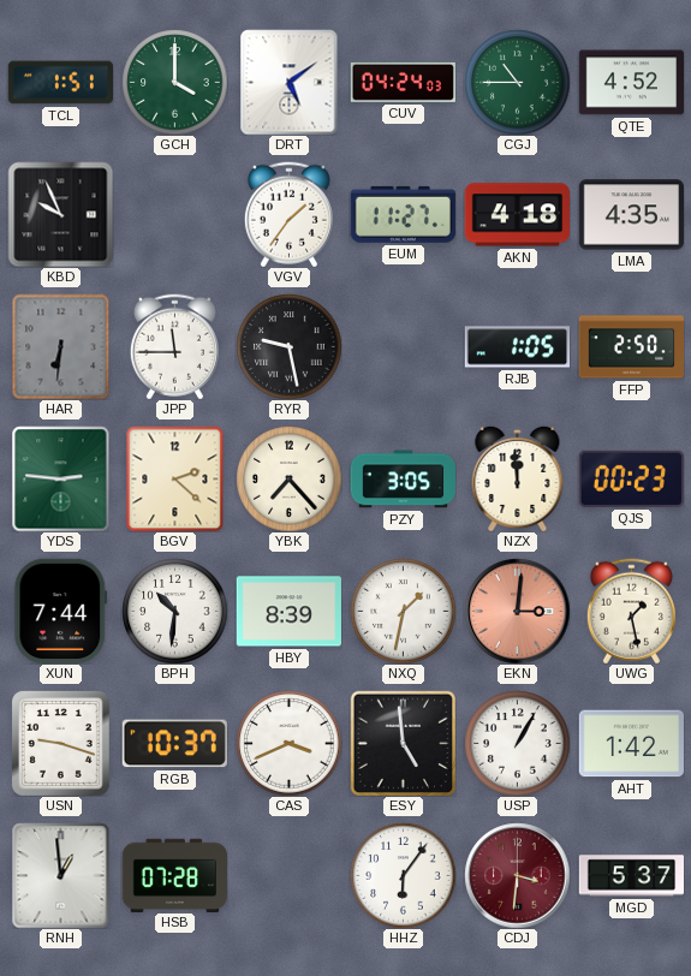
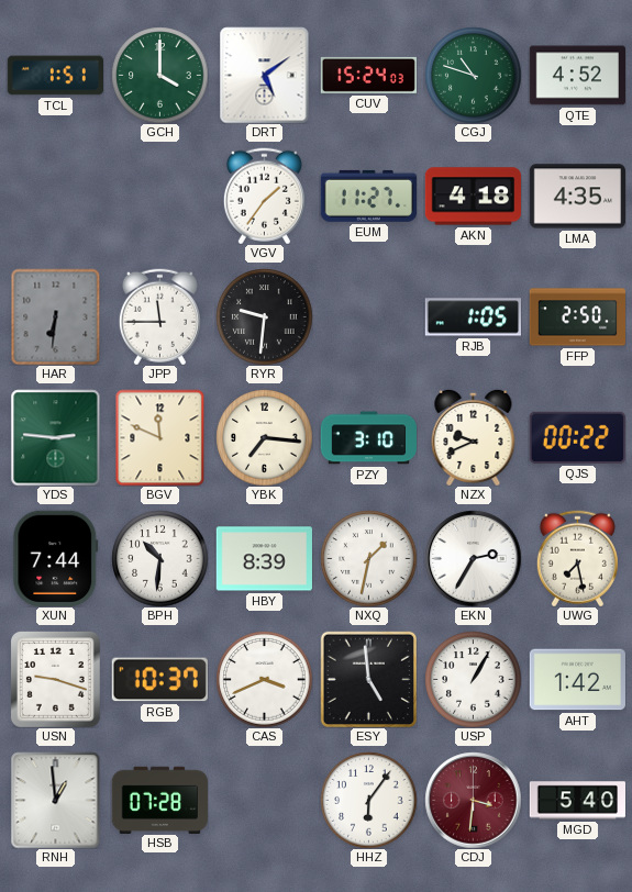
CUV: 04:24 -> 15:24 (368, 75)
CGJ: 10:45 -> 10:48 (473, 75)
KBD: 9:56 -> none (60, 214)
RYR: 9:28 -> 9:31 (264, 316)
BGV: 2:22 -> 11:49 (160, 437)
YBK: 7:23 -> 7:16 (264, 437)
PZY: 3:05 -> 3:10 (368, 438)
NZX: 11:59 -> 9:41 (474, 437)
QJS: 00:23 -> 00:22 (577, 437)
EKN: 3:01 -> 2:35 (473, 558)
EKN dial: salmon -> white (473, 558)
UWG: 1:28 -> 7:28 (577, 558)
MGD: 5:37 -> 5:40 (577, 801)
